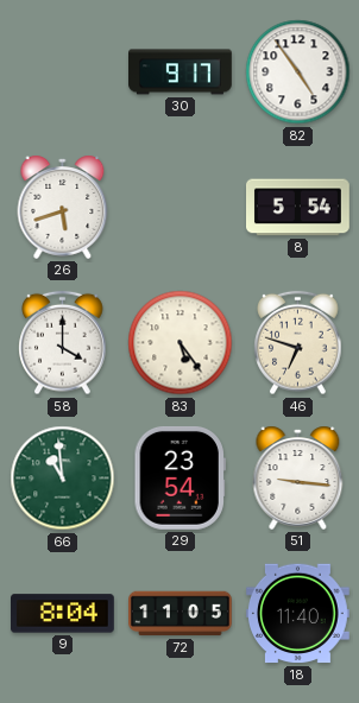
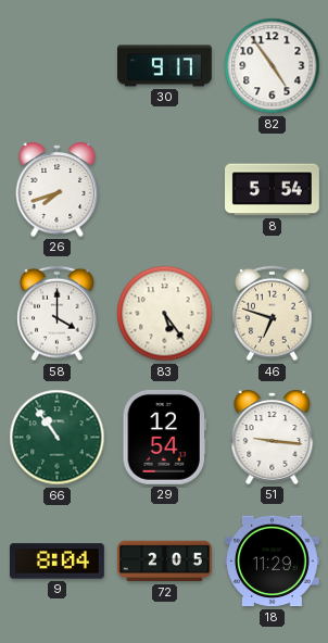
26: 5:42 -> 7:42 (58, 189)
66: 10:59 -> 10:54 (58, 438)
29: 23:54 -> 12:54 (164, 437)
72: 11:05 -> 2:05 (165, 562)
18: 11:40 -> 11:29 (272, 562)
